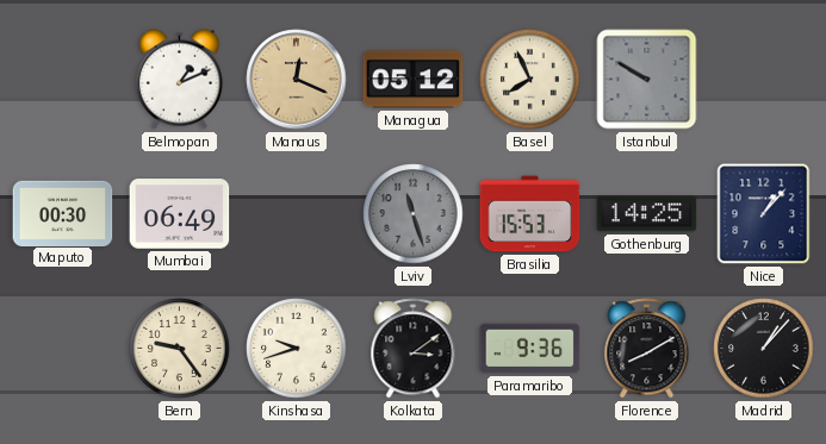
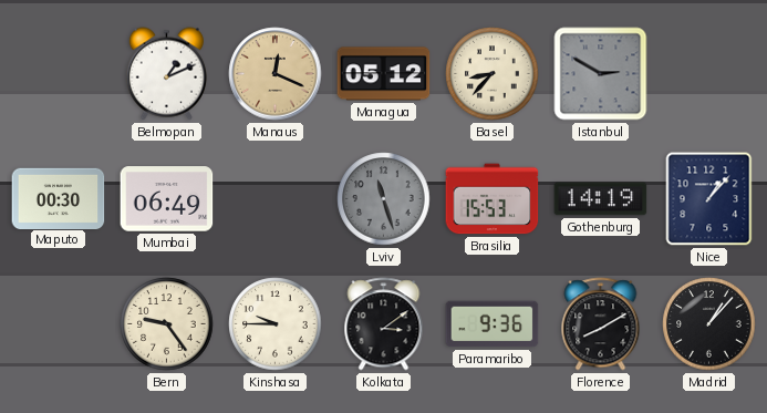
Basel: 7:56 -> 8:37 (493, 74)
Istanbul: 9:50 -> 2:50 (601, 74)
Gothenburg: 14:25 -> 14:19 (601, 199)
Kinshasa: 9:42 -> 9:45 (276, 324)
